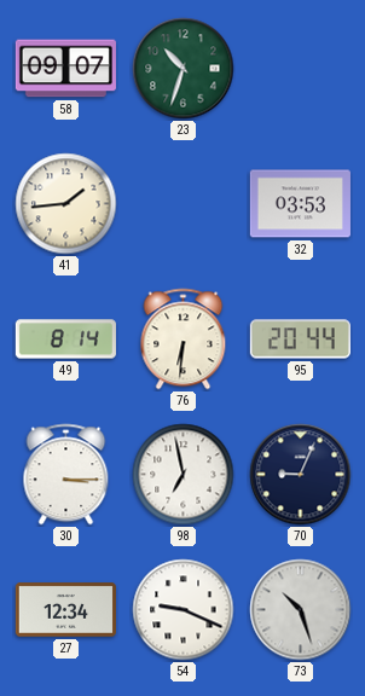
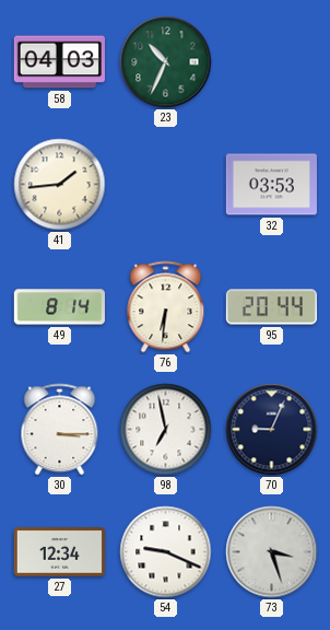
58: 09:07 -> 04:03 (59, 62)
23: 10:33 -> 10:34 (166, 62)
73: 10:27 -> 3:27 (272, 552)
